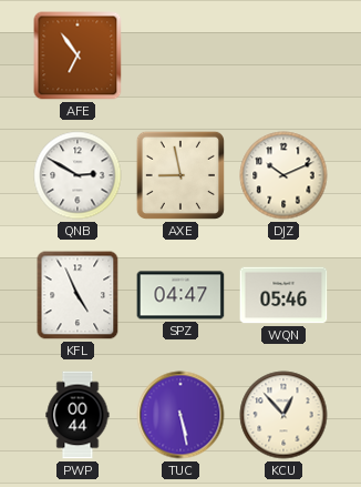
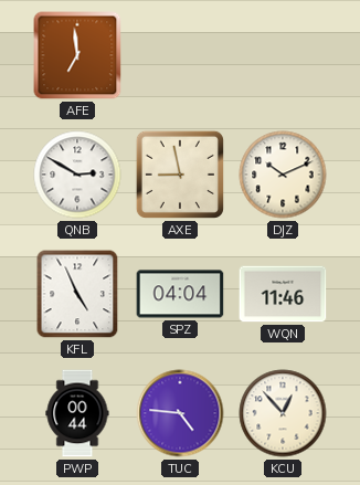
AFE: 6:54 -> 6:59 (77, 55)
SPZ: 04:47 -> 04:04 (180, 294)
WQN: 05:46 -> 11:46 (283, 294)
TUC: 5:28 -> 4:46 (180, 413)
